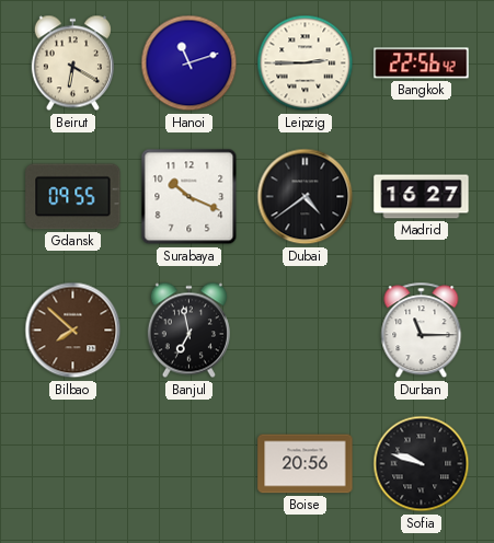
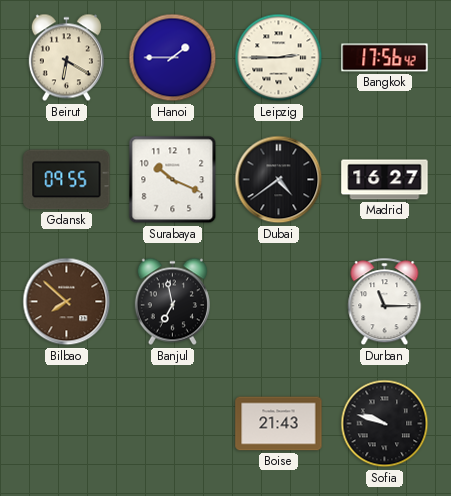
Hanoi: 11:12 -> 1:45 (173, 58)
Bangkok: 22:56 -> 17:56 (385, 58)
Boise: 20:56 -> 21:43 (279, 424)
